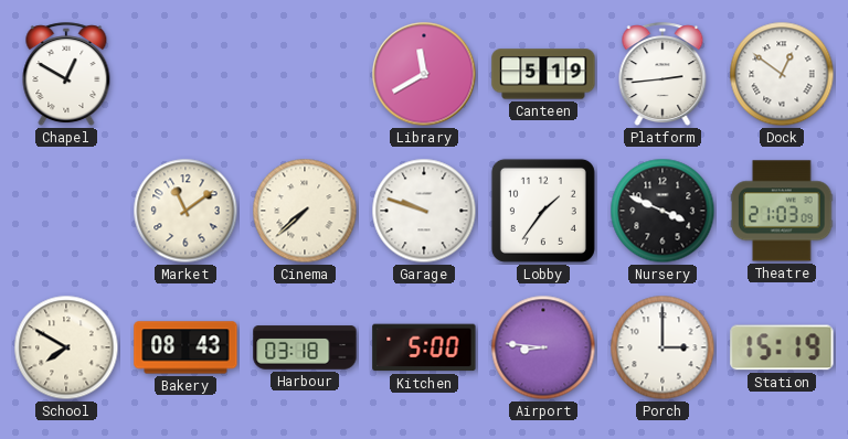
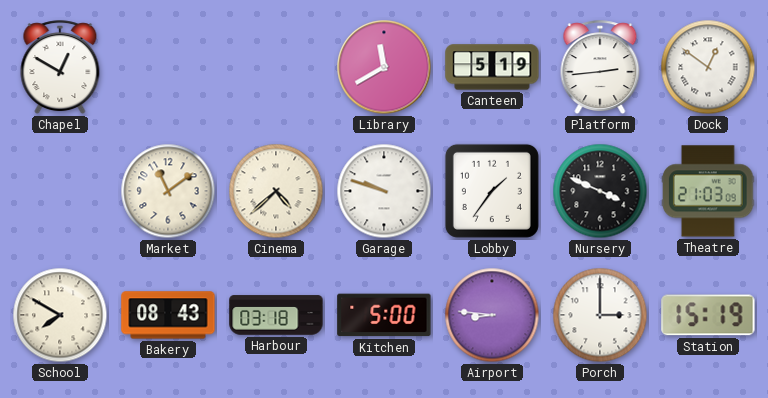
Cinema: 7:38 -> 4:38 (276, 191)
